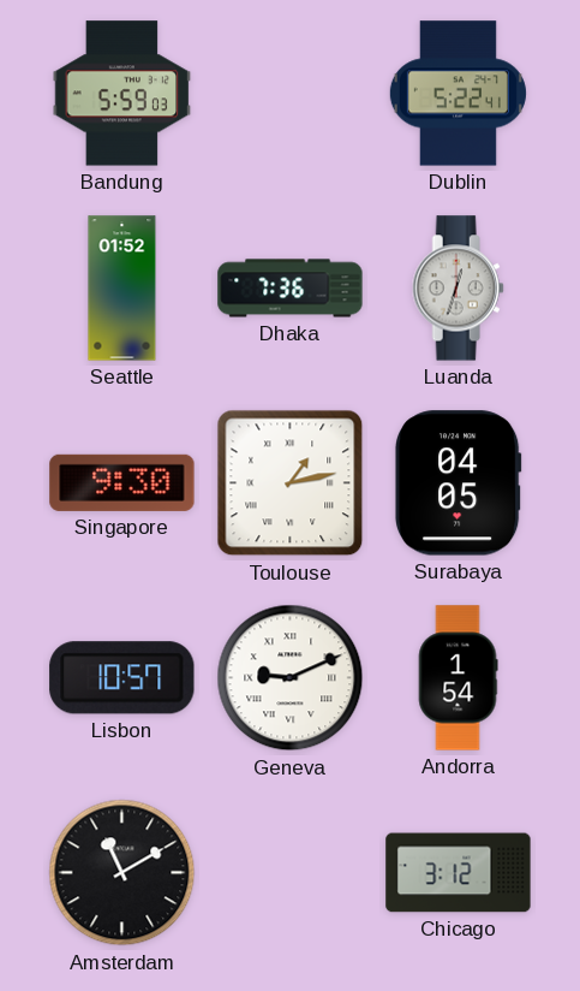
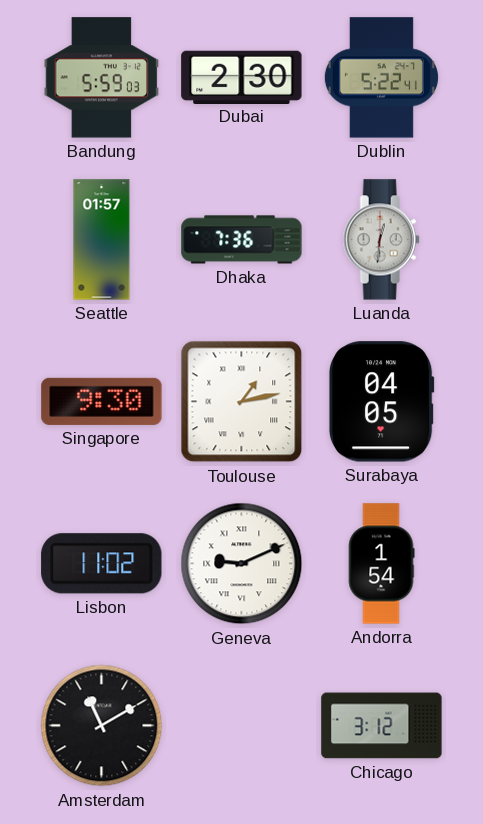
Dubai: none -> 2:30 (242, 77)
Seattle: 01:52 -> 01:57 (102, 240)
Luanda: 12:33 -> 12:31 (381, 240)
Lisbon: 10:57 -> 11:02 (102, 564)
